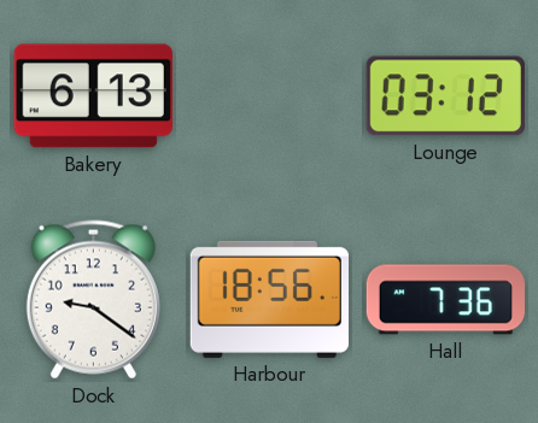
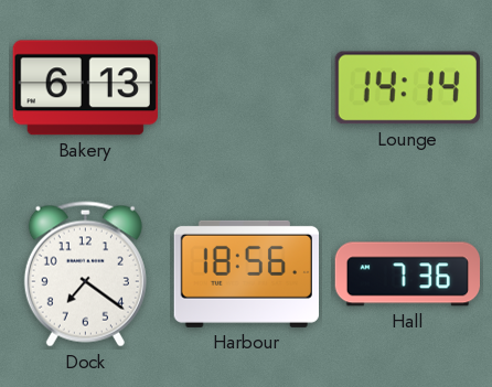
Lounge: 03:12 -> 14:14 (407, 88)
Dock: 9:21 -> 7:21 (85, 275)
